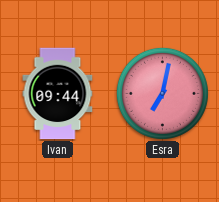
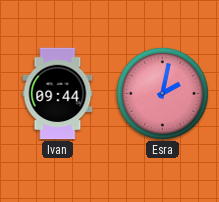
Esra: 7:02 -> 2:02 (162, 93)
